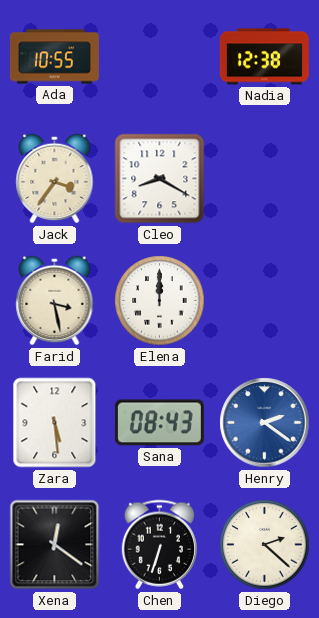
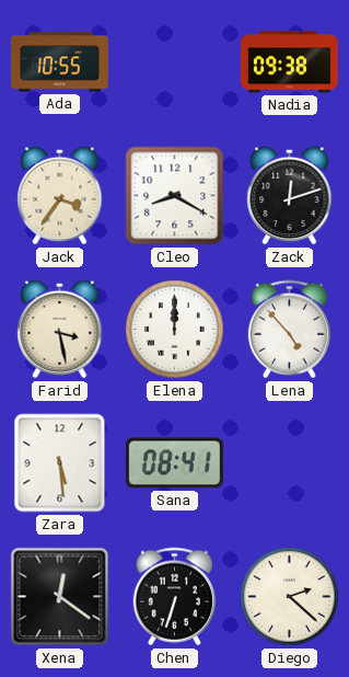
Nadia: 12:38 -> 09:38 (289, 62)
Zack: none -> 12:12 (290, 196)
Lena: none -> 4:53 (289, 330)
Sana: 08:43 -> 08:41 (174, 463)
Henry: 2:21 -> none (265, 423)
